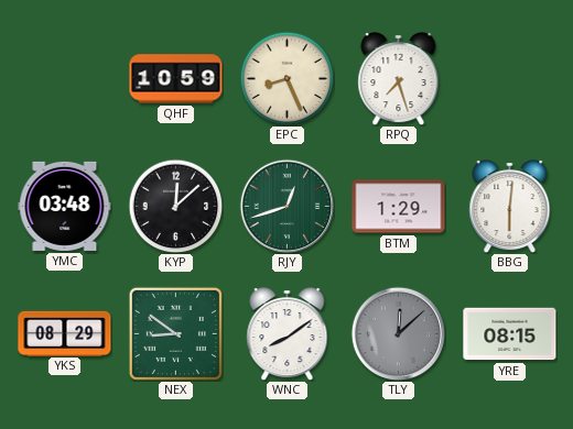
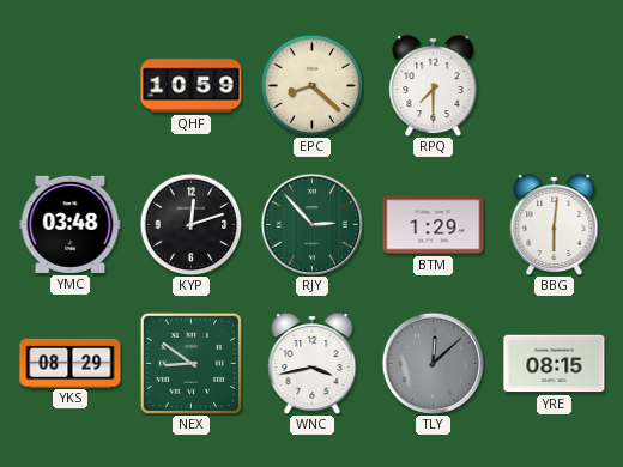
EPC: 8:26 -> 8:22 (311, 85)
RPQ: 7:27 -> 7:30 (434, 86)
KYP: 12:08 -> 12:12 (190, 224)
RJY: 12:42 -> 2:53 (311, 224)
WNC: 8:09 -> 3:43 (313, 364)
